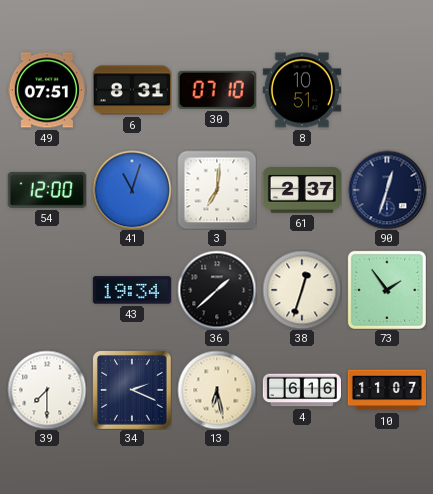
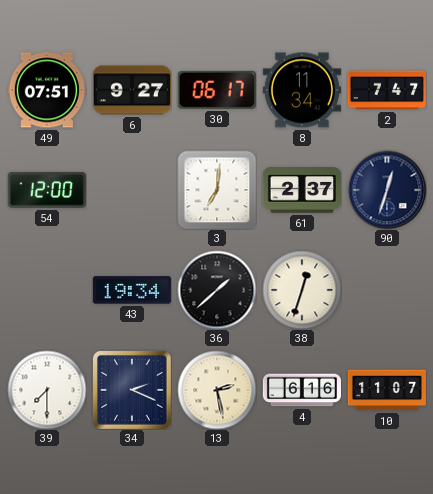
6: 8:31 -> 9:27 (132, 90)
30: 07:10 -> 06:17 (217, 90)
8: 10:51 -> 11:34 (302, 90)
2: none -> 7:47 (387, 90)
41: 11:03 -> none (132, 190)
73: 1:54 -> none (387, 290)
13: 6:28 -> 2:28 (217, 390)
